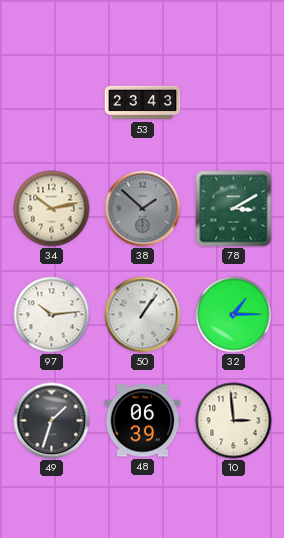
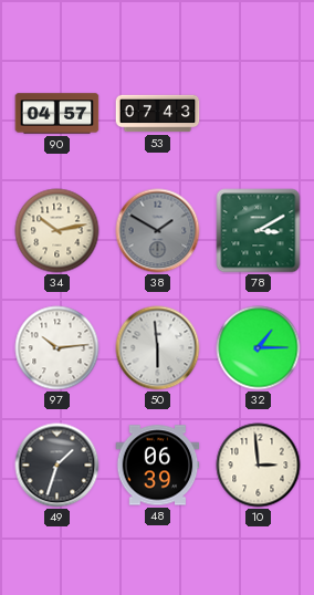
90: none -> 04:57 (57, 114)
53: 23:43 -> 07:43 (158, 114)
38: 1:52 -> 1:50 (158, 231)
50: 1:06 -> 5:59 (158, 348)
